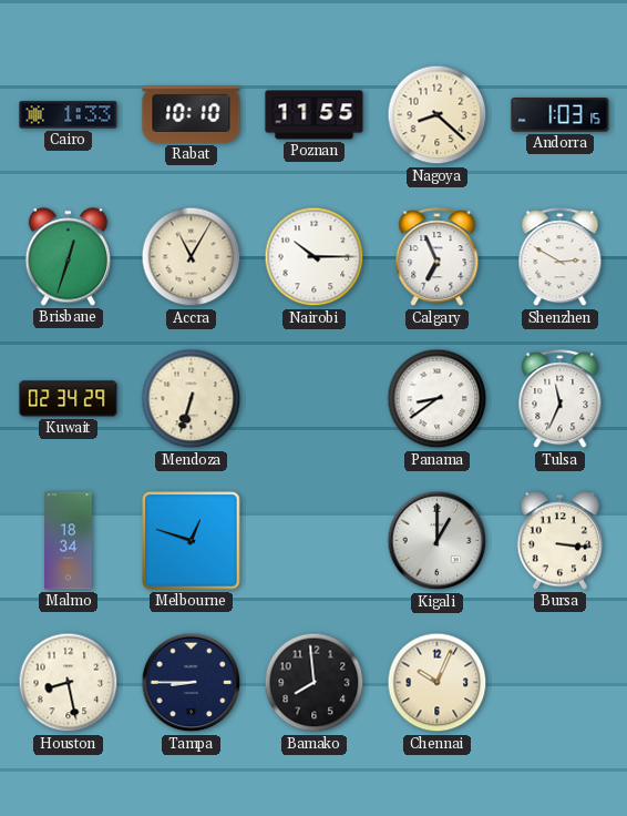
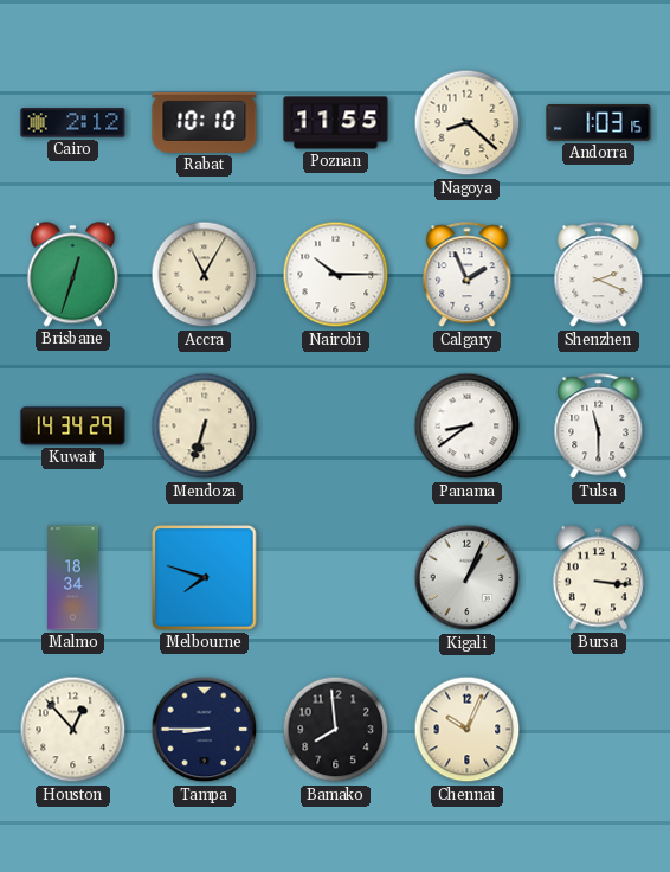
Cairo: 1:33 -> 2:12 (73, 123)
Calgary: 6:56 -> 1:56 (468, 275)
Shenzhen: 2:50 -> 2:19 (599, 275)
Kuwait: 02:34 -> 14:34 (73, 427)
Tulsa: 11:34 -> 11:30 (599, 427)
Melbourne: 12:48 -> 7:48 (205, 578)
Kigali: 1:00 -> 1:04 (468, 578)
Houston: 8:28 -> 12:53 (73, 730)
